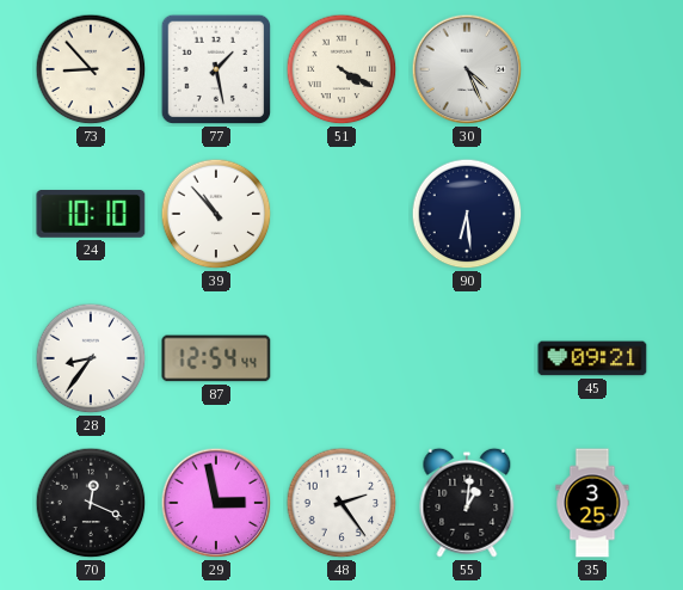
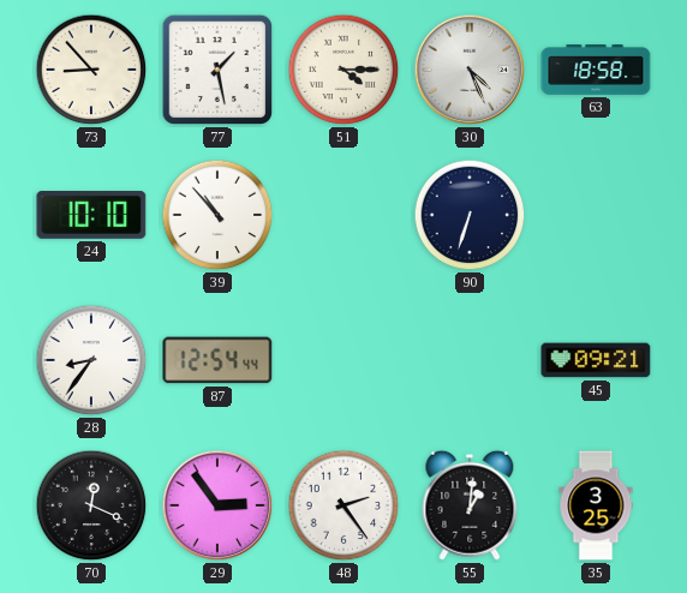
51: 4:20 -> 4:15 (343, 70)
63: none -> 18:58 (596, 71)
90: 6:29 -> 6:33 (470, 215)
29: 2:58 -> 2:54 (217, 505)
